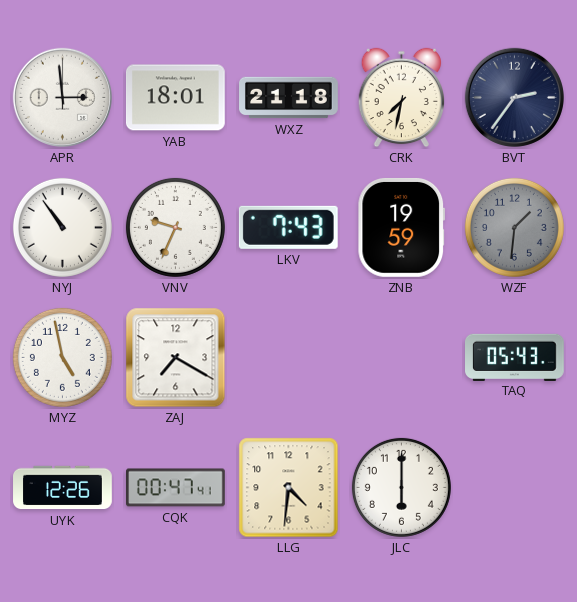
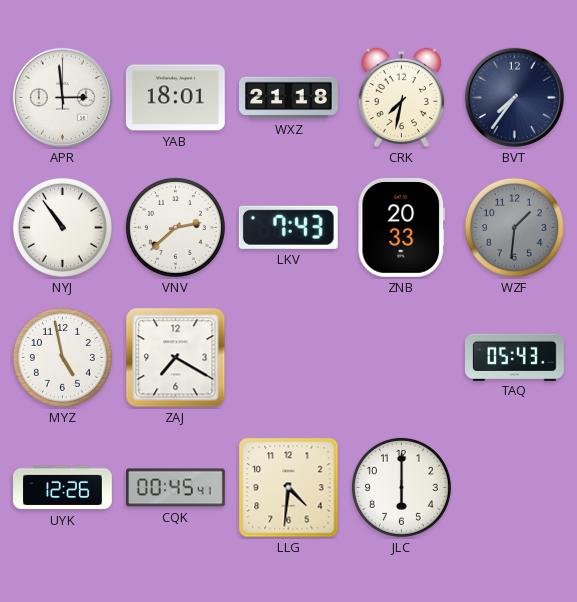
BVT: 2:36 -> 7:36 (514, 97)
VNV: 9:34 -> 2:38 (175, 227)
ZNB: 19:59 -> 20:33 (402, 227)
CQK: 00:47 -> 00:45 (176, 488)
